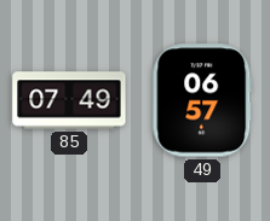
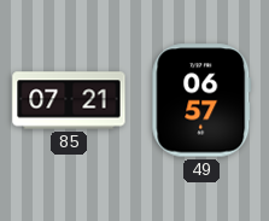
85: 07:49 -> 07:21 (69, 100)
